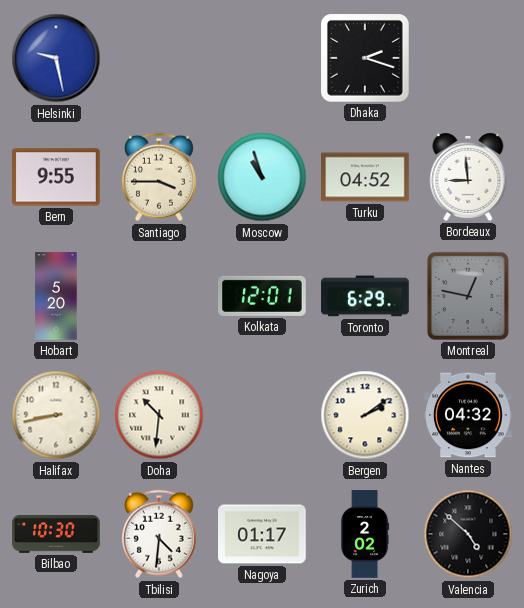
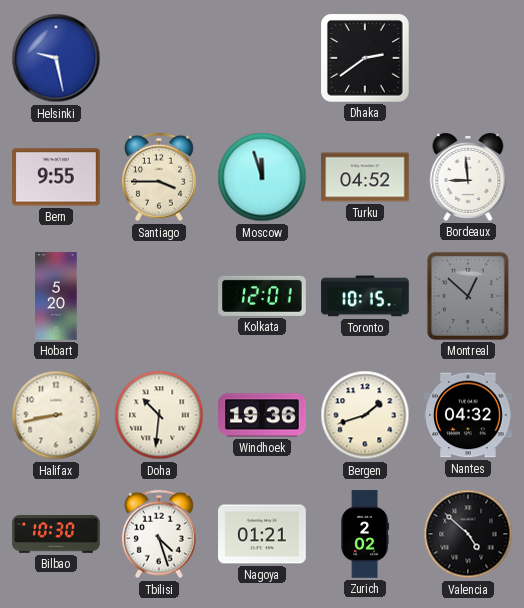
Dhaka: 2:18 -> 2:39 (365, 58)
Moscow: 10:57 -> 11:57 (262, 177)
Toronto: 6:29 -> 10:15 (365, 296)
Montreal: 12:47 -> 12:52 (468, 296)
Windhoek: none -> 19:36 (262, 415)
Bergen: 2:09 -> 1:42 (365, 415)
Tbilisi: 4:31 -> 4:27 (159, 534)
Nagoya: 01:17 -> 01:21 (262, 534)
